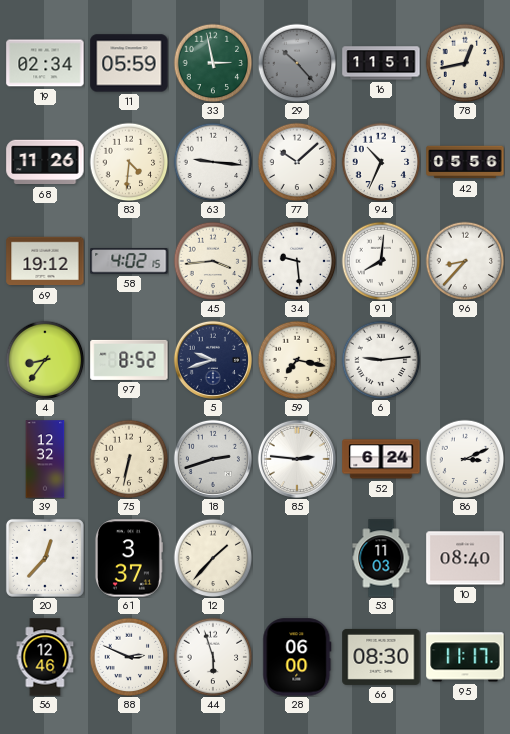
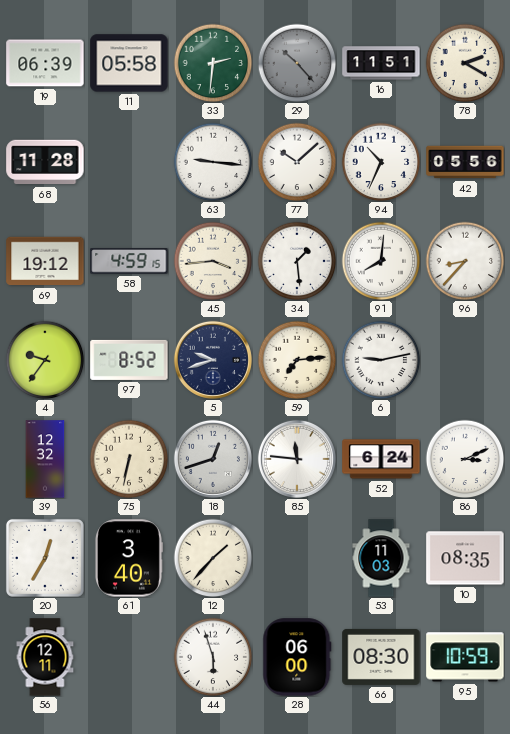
19: 02:34 -> 06:39 (45, 63)
11: 05:59 -> 05:58 (129, 63)
33: 2:58 -> 2:31 (213, 63)
78: 12:43 -> 2:20 (465, 63)
68: 11:26 -> 11:28 (45, 162)
83: 4:31 -> none (129, 162)
58: 4:02 -> 4:59 (129, 261)
34: 9:29 -> 1:29 (297, 261)
4: 8:36 -> 9:36 (45, 360)
59: 7:17 -> 7:14 (297, 360)
6: 9:14 -> 9:13 (381, 360)
18: 2:42 -> 12:42 (213, 459)
85: 2:46 -> 11:46 (297, 459)
20: 12:37 -> 12:35 (45, 558)
61: 3:37 -> 3:40 (128, 558)
10: 08:40 -> 08:35 (465, 558)
56: 12:46 -> 12:11 (45, 657)
88: 2:49 -> none (129, 657)
95: 11:17 -> 10:59 (465, 657)
